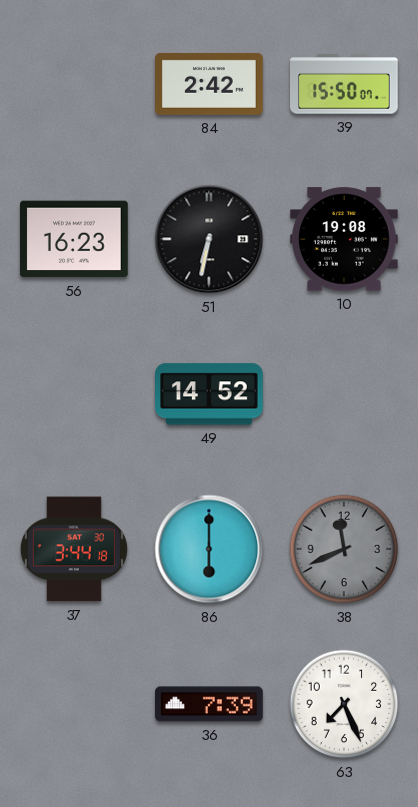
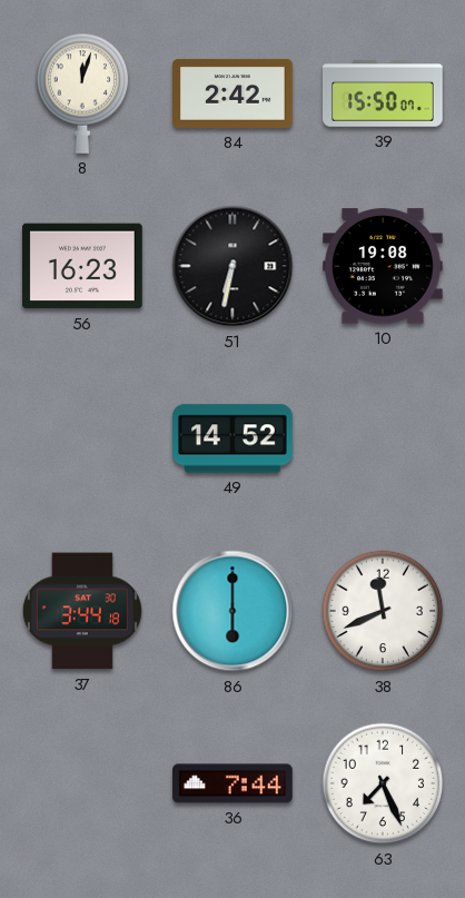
8: none -> 12:03 (82, 93)
38 dial: grey -> white (383, 611)
36: 7:39 -> 7:44 (233, 783)
